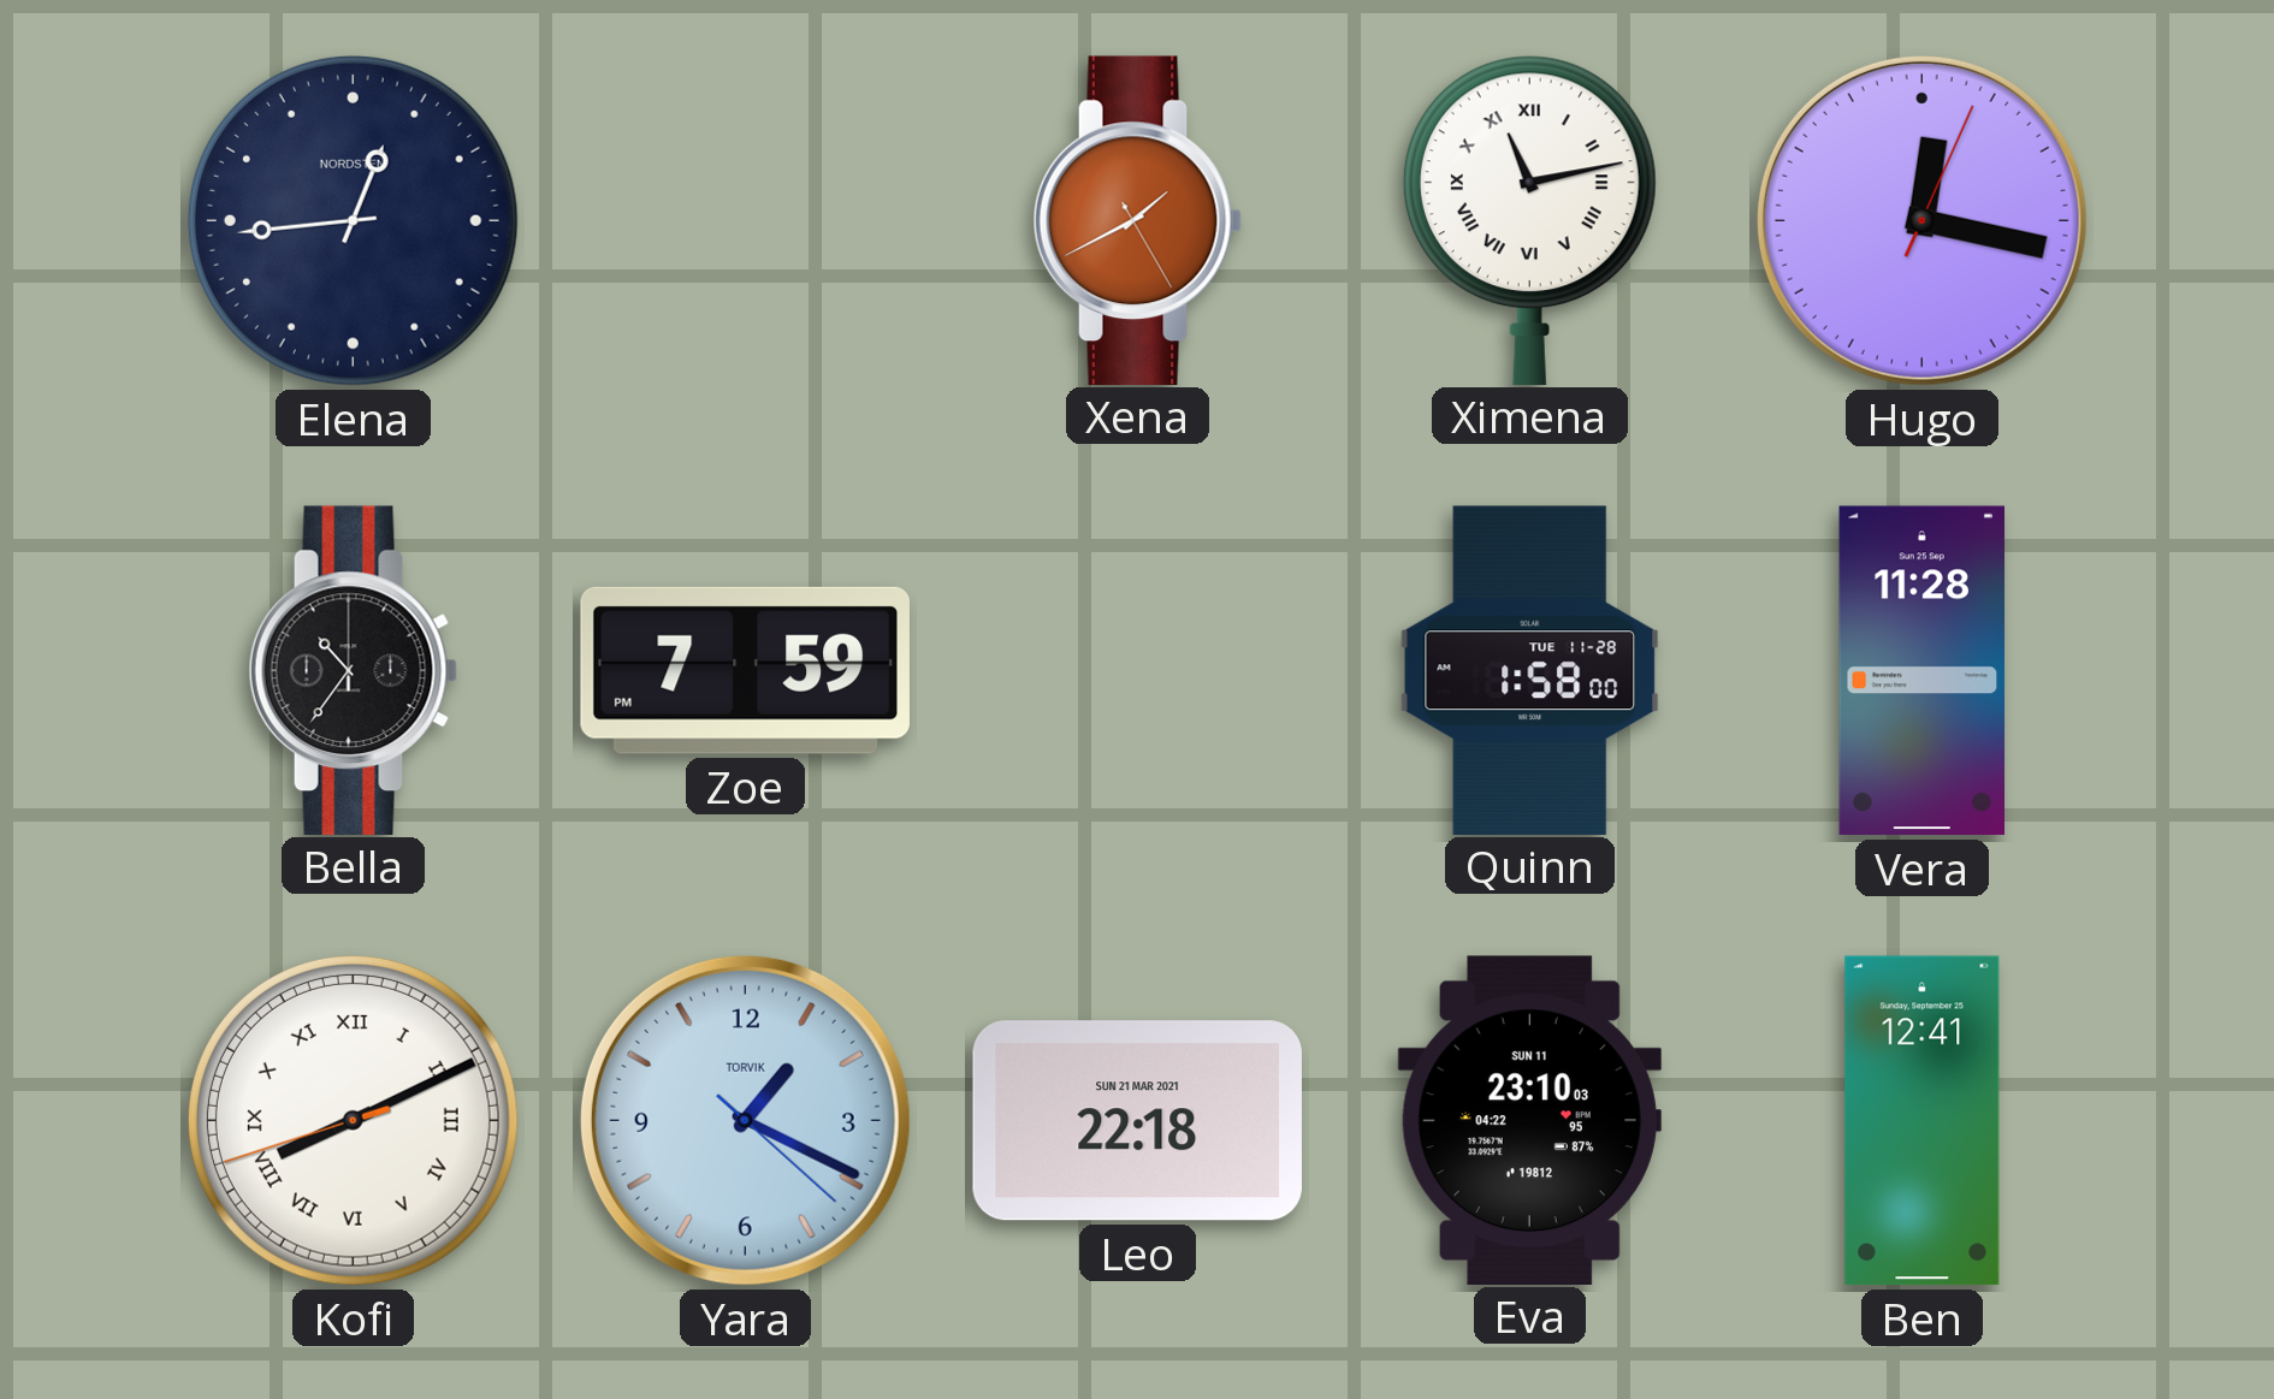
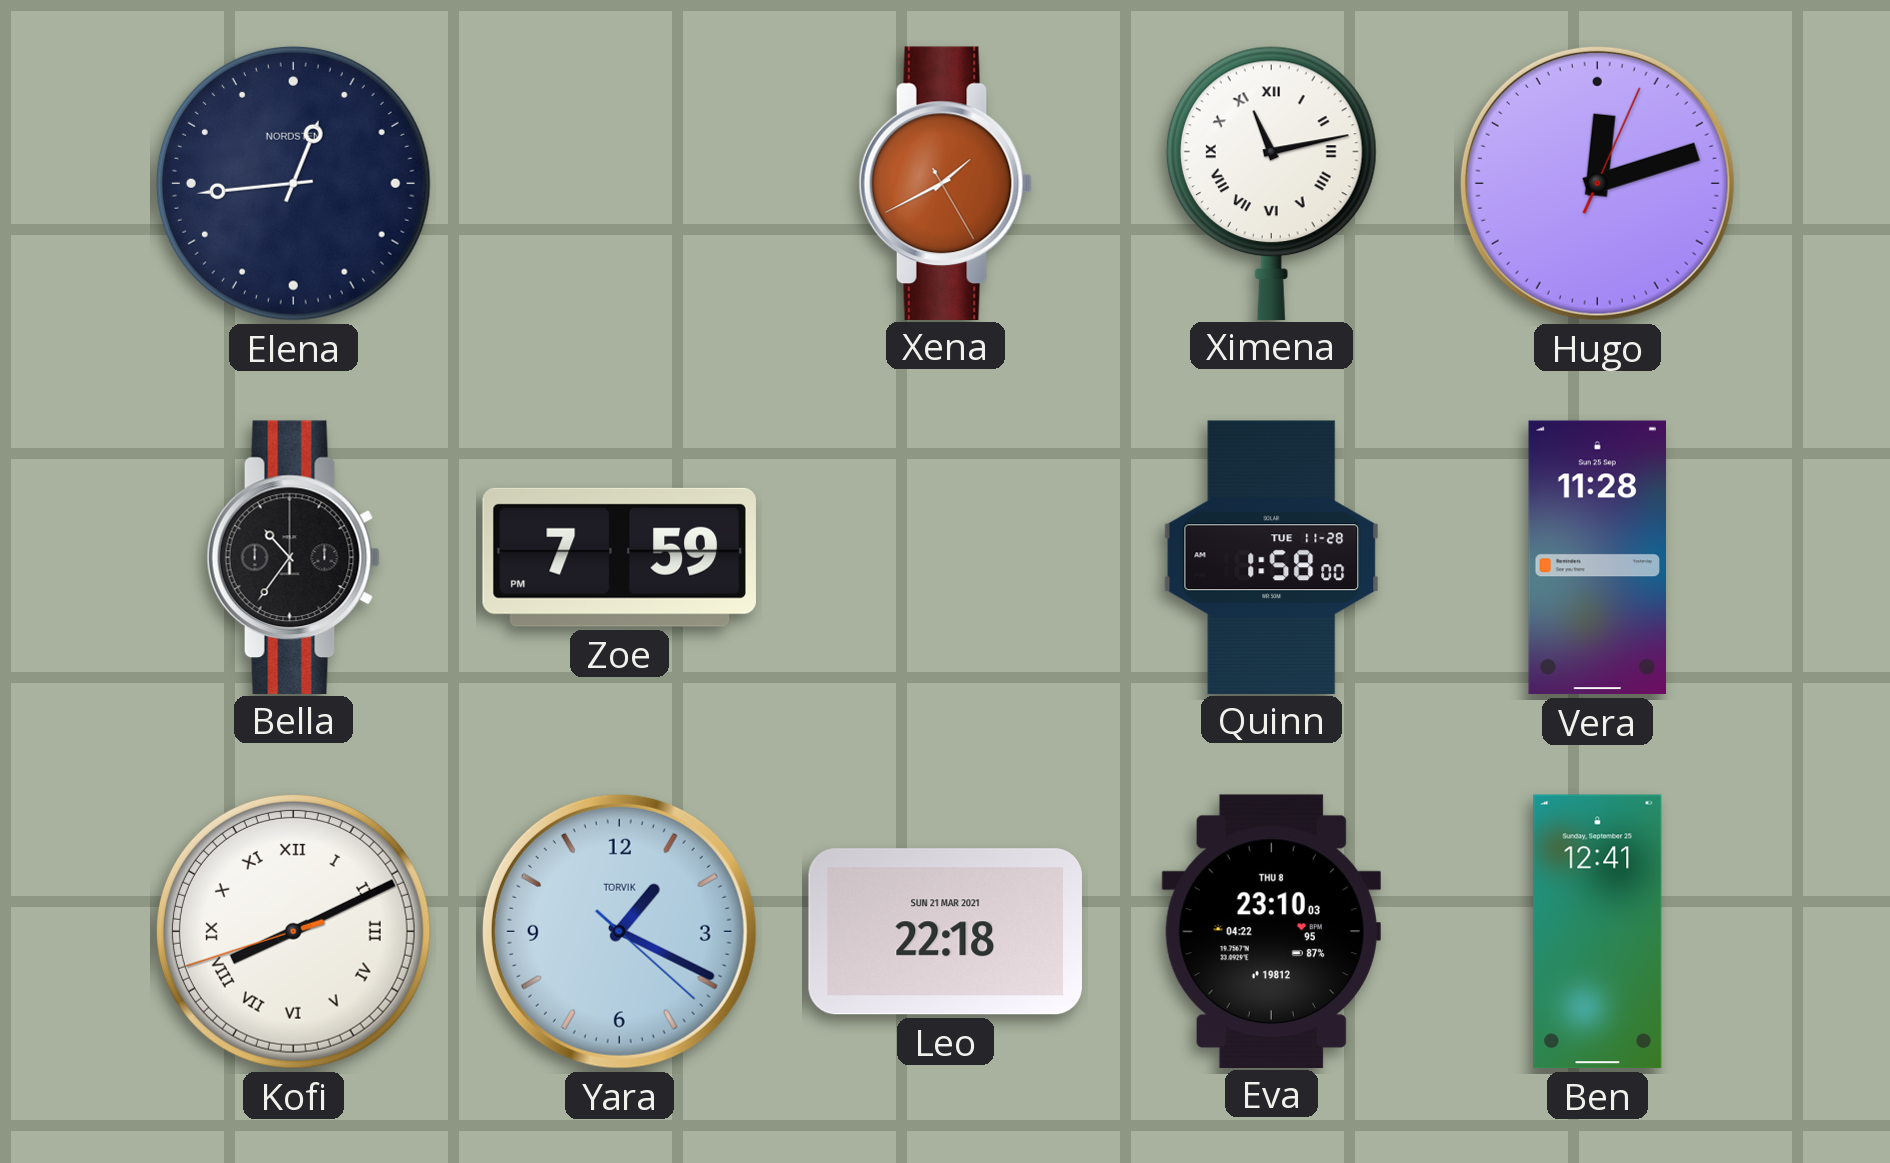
Hugo: 12:17 -> 12:12 (1597, 183)
Eva date: SUN 11 -> THU 8 (1271, 931)
